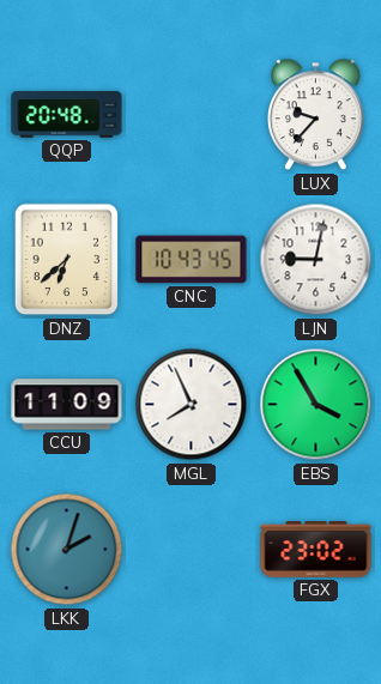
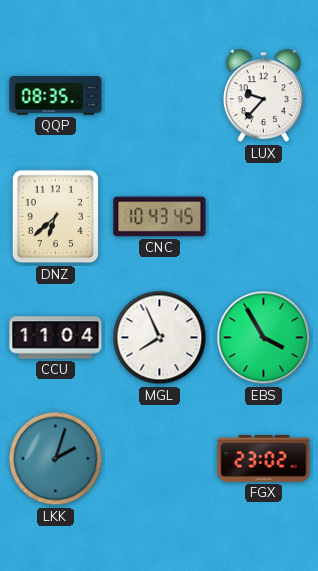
QQP: 20:48 -> 08:35 (56, 96)
LJN: 9:02 -> none (316, 260)
CCU: 11:09 -> 11:04 (56, 338)
